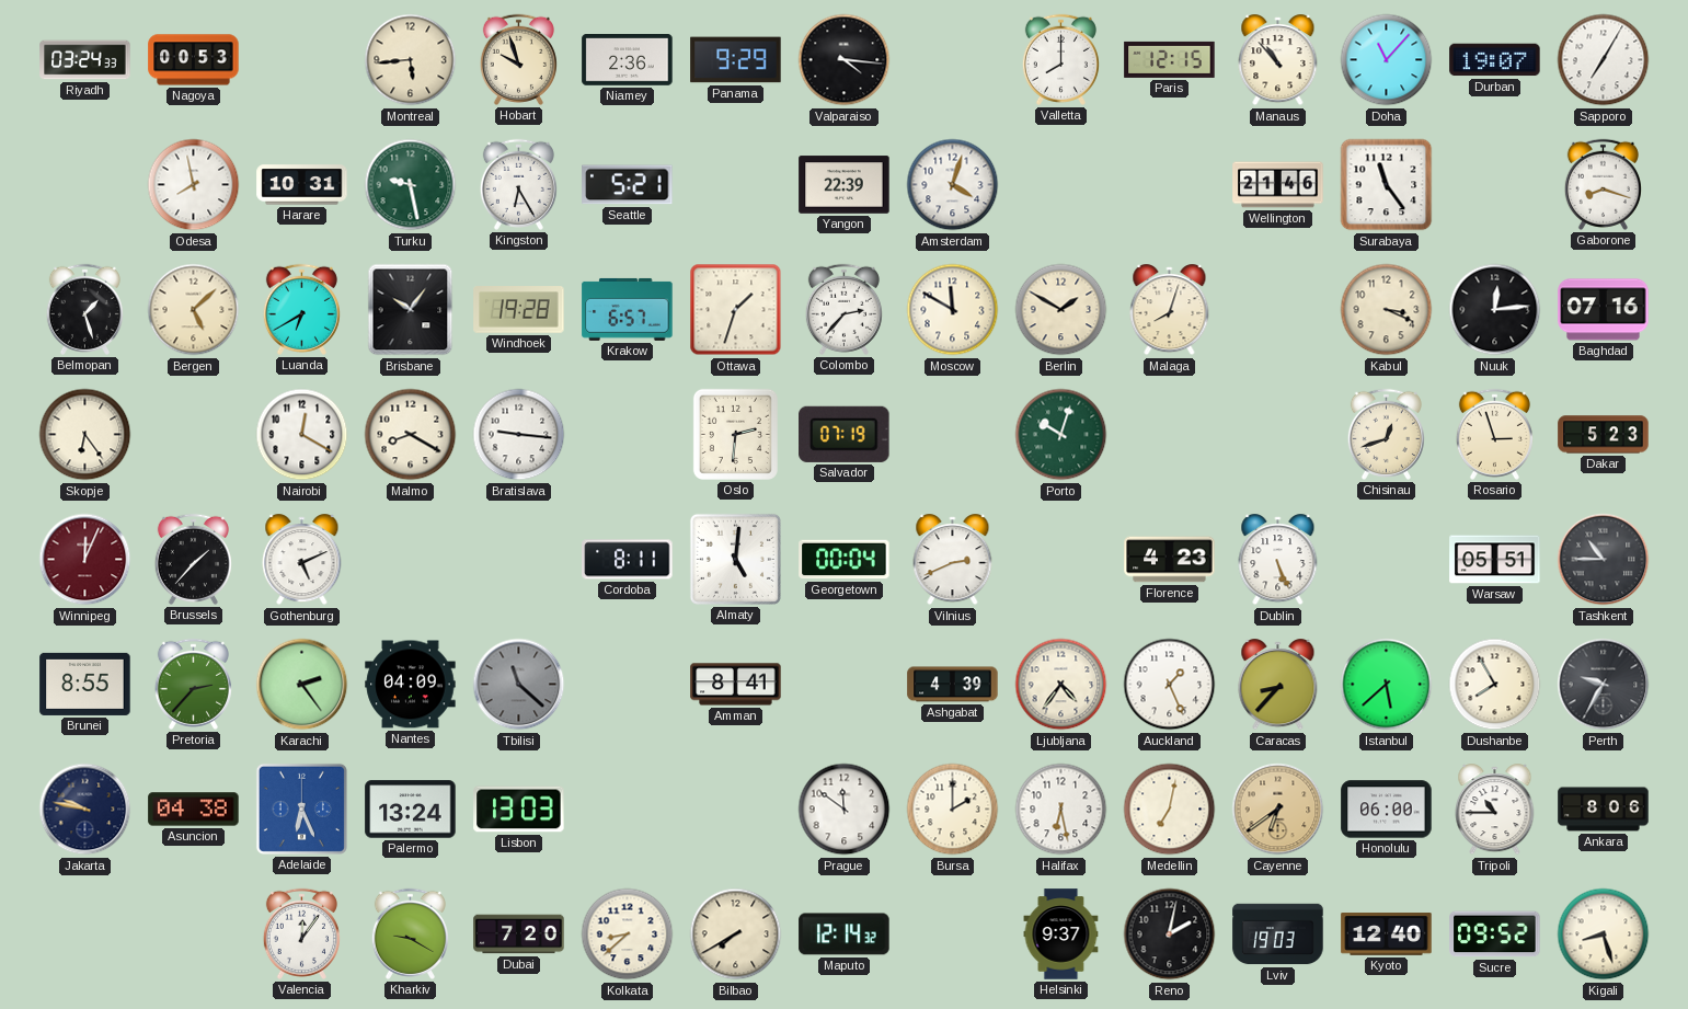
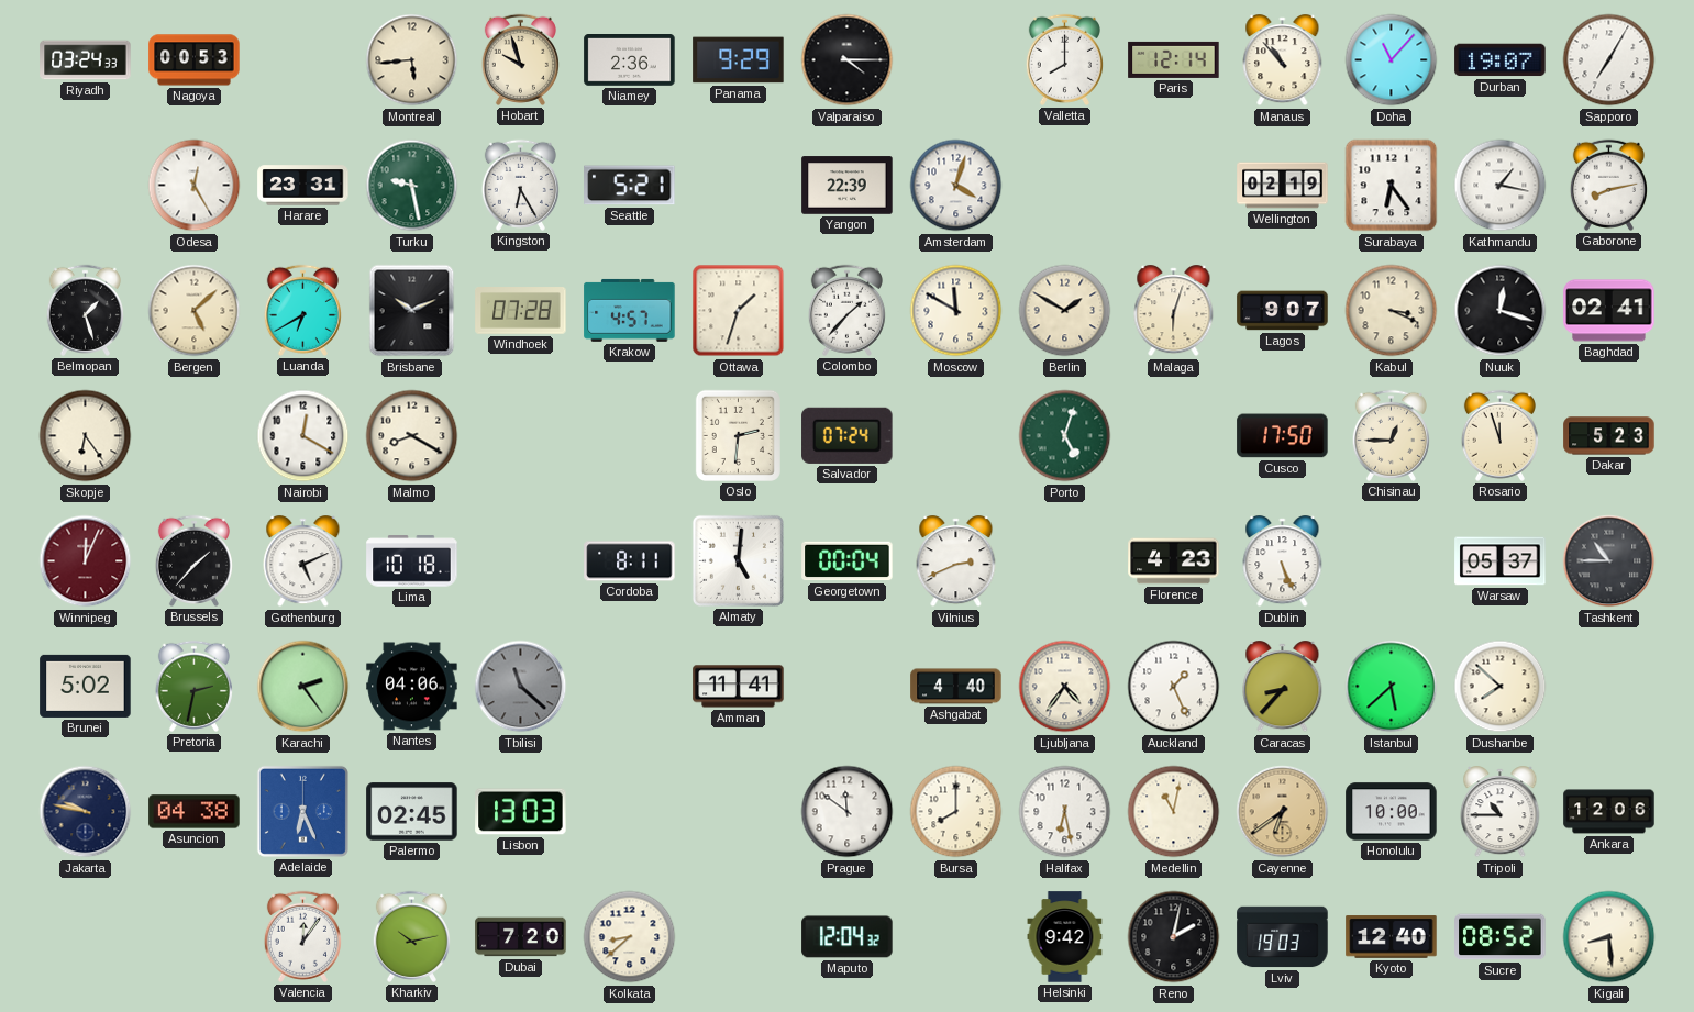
Valparaiso: 4:16 -> 4:15 (848, 60)
Paris: 12:15 -> 12:14 (1174, 59)
Odesa: 7:58 -> 12:25 (195, 186)
Harare: 10:31 -> 23:31 (303, 186)
Wellington: 21:46 -> 02:19 (1283, 186)
Surabaya: 11:24 -> 6:24 (1392, 186)
Kathmandu: none -> 1:17 (1501, 186)
Gaborone: 8:18 -> 8:13 (1608, 185)
Brisbane: 10:06 -> 10:11 (412, 311)
Windhoek: 19:28 -> 07:28 (521, 311)
Krakow: 6:57 -> 4:57 (630, 310)
Colombo: 2:37 -> 1:37 (846, 310)
Malaga: 8:03 -> 6:03 (1174, 311)
Lagos: none -> 9:07 (1283, 311)
Nuuk: 12:14 -> 12:18 (1501, 311)
Baghdad: 07:16 -> 02:41 (1609, 311)
Bratislava: 9:16 -> none (519, 435)
Salvador: 07:19 -> 07:24 (848, 435)
Porto: 10:03 -> 5:03 (1065, 436)
Cusco: none -> 17:50 (1283, 436)
Chisinau: 12:42 -> 12:45 (1391, 435)
Rosario: 2:57 -> 11:57 (1499, 435)
Lima: none -> 10:18 (412, 561)
Warsaw: 05:51 -> 05:37 (1501, 561)
Brunei: 8:55 -> 5:02 (86, 686)
Pretoria: 2:37 -> 2:32 (193, 686)
Nantes: 04:09 -> 04:06 (412, 687)
Amman: 8:41 -> 11:41 (739, 687)
Ashgabat: 4:39 -> 4:40 (956, 687)
Dushanbe: 7:55 -> 7:52 (1501, 687)
Perth: 9:35 -> none (1604, 685)
Palermo: 13:24 -> 02:45 (412, 812)
Bursa: 2:00 -> 8:00 (956, 812)
Medellin: 7:02 -> 11:02 (1174, 812)
Honolulu: 06:00 -> 10:00 (1392, 812)
Ankara: 8:06 -> 12:06 (1609, 812)
Kharkiv: 9:20 -> 10:13 (411, 936)
Bilbao: 7:40 -> none (736, 935)
Maputo: 12:14 -> 12:04 (848, 937)
Helsinki: 9:37 -> 9:42 (1065, 937)
Sucre: 09:52 -> 08:52 (1501, 937)
Kigali: 8:27 -> 8:29 (1609, 937)
